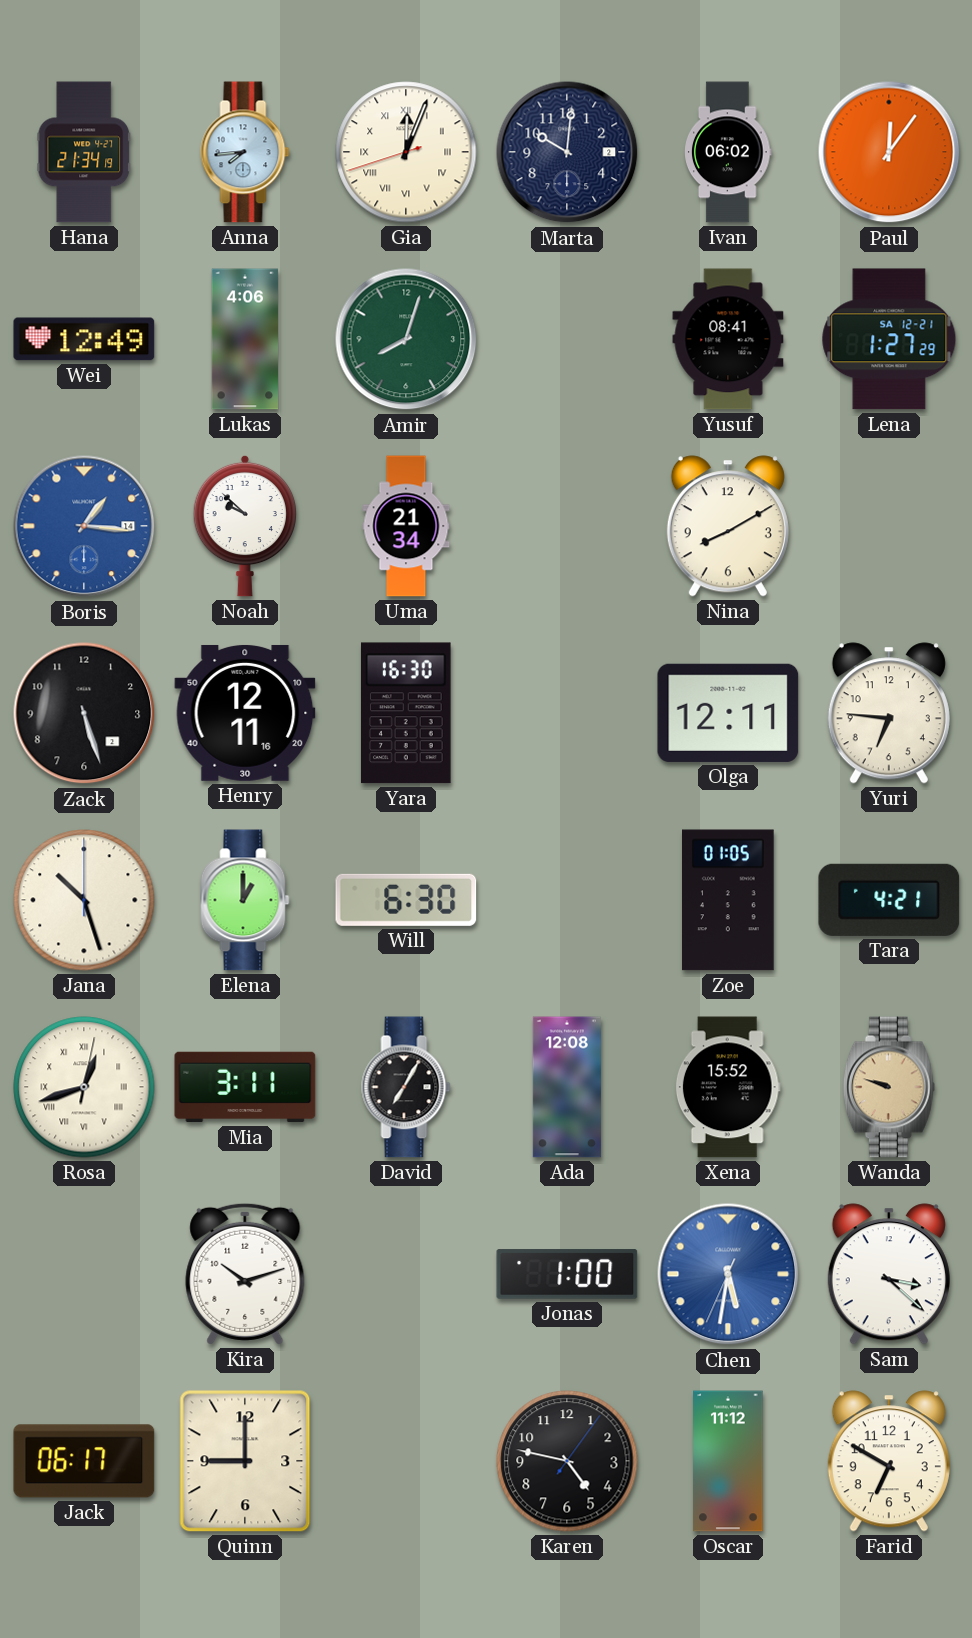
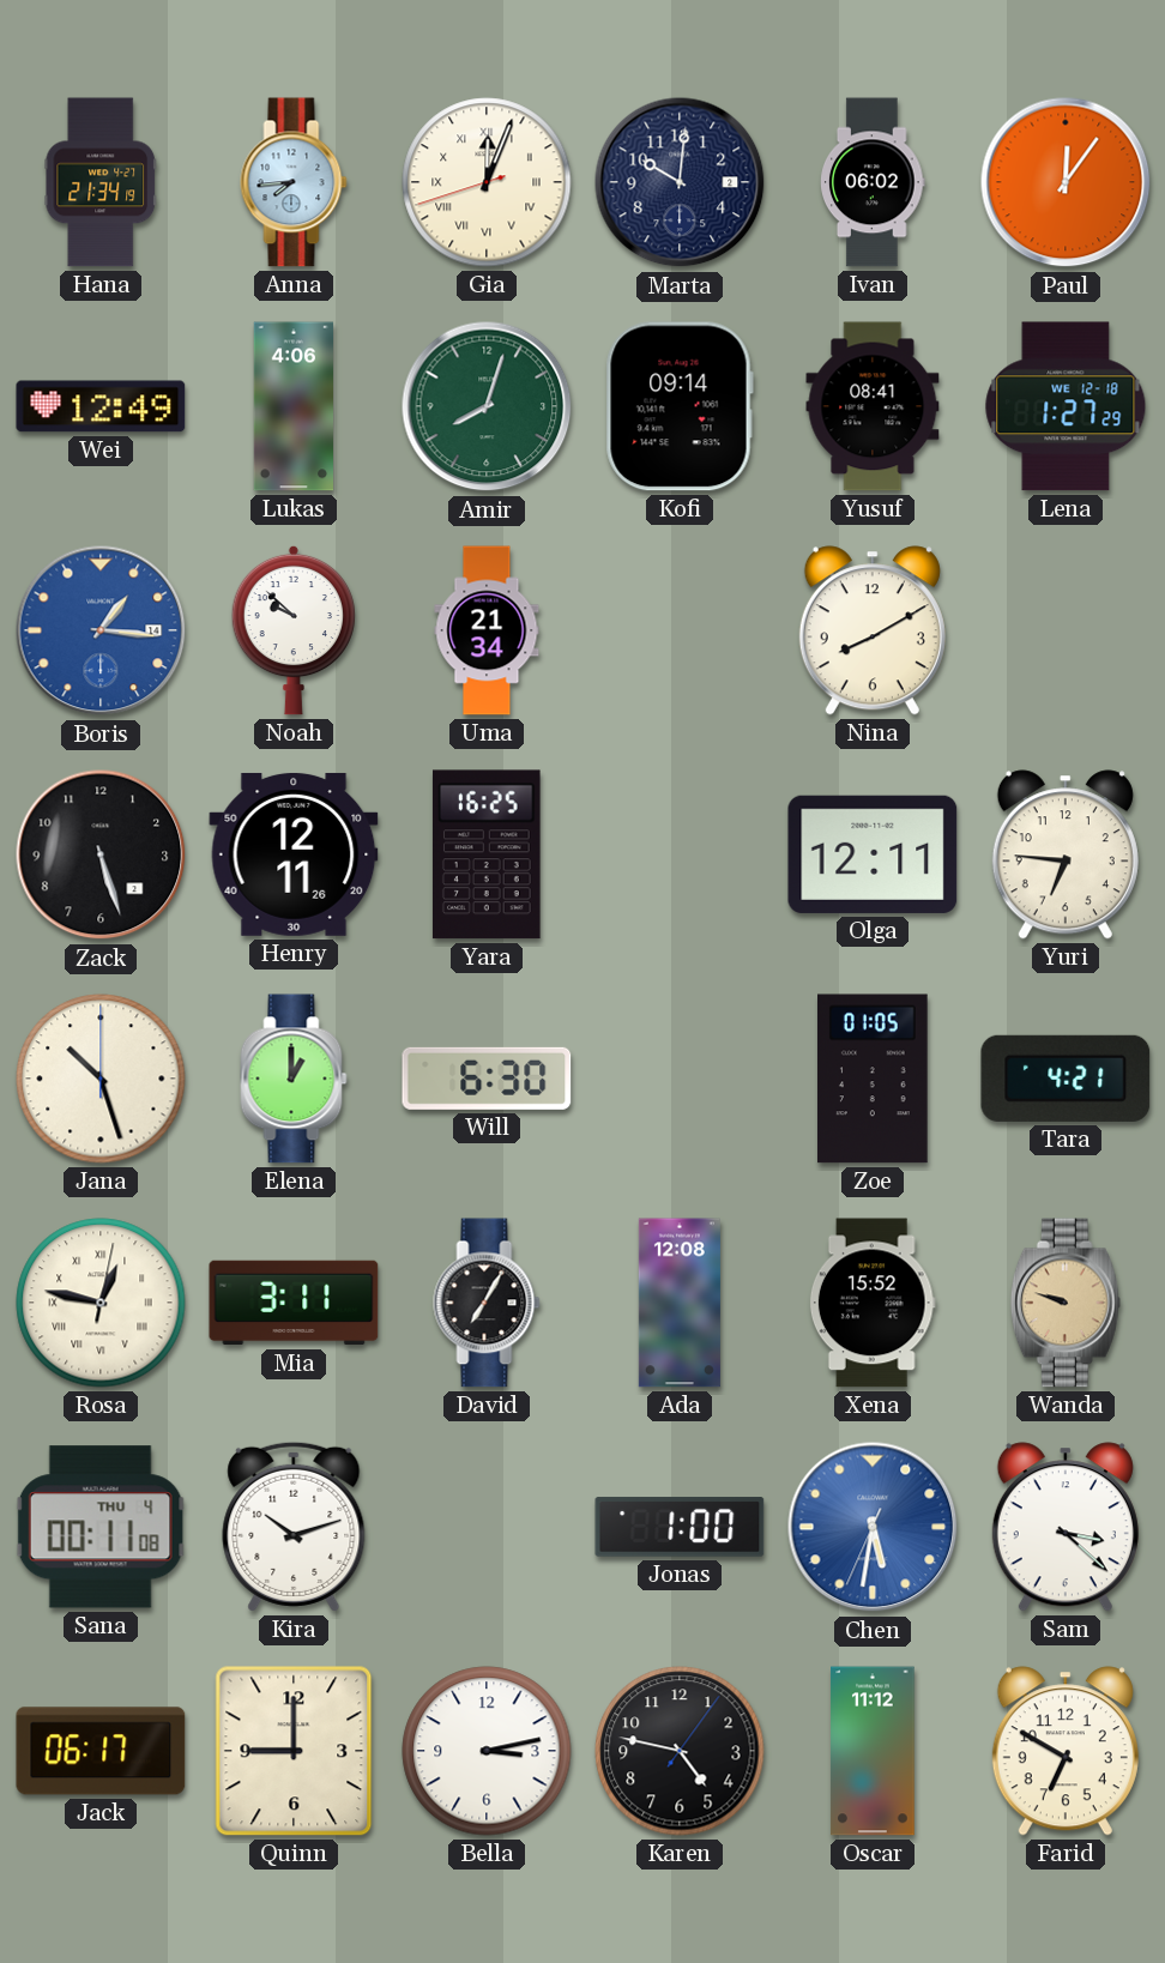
Kofi: none -> 09:14 (680, 406)
Lena date: SA 12-21 -> WE 12-18 (1066, 406)
Henry: 12:11:16 -> 12:11:26 (294, 854)
Yara: 16:30 -> 16:25 (487, 854)
Rosa: 12:42 -> 12:47 (101, 1303)
Sana: none -> 00:11 (101, 1527)
Bella: none -> 3:13 (487, 1751)
